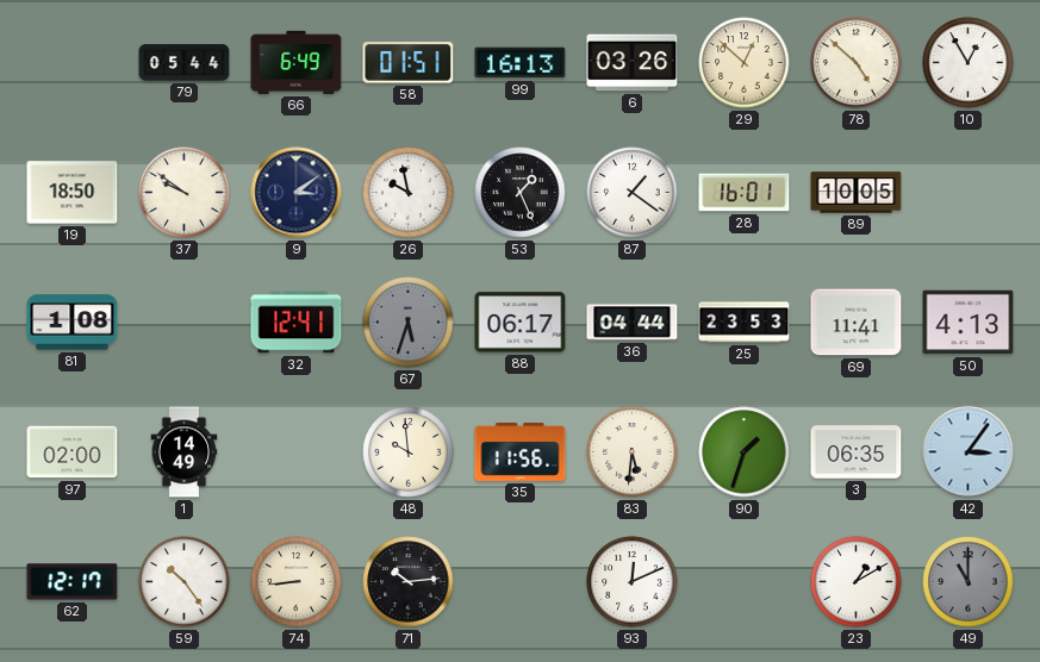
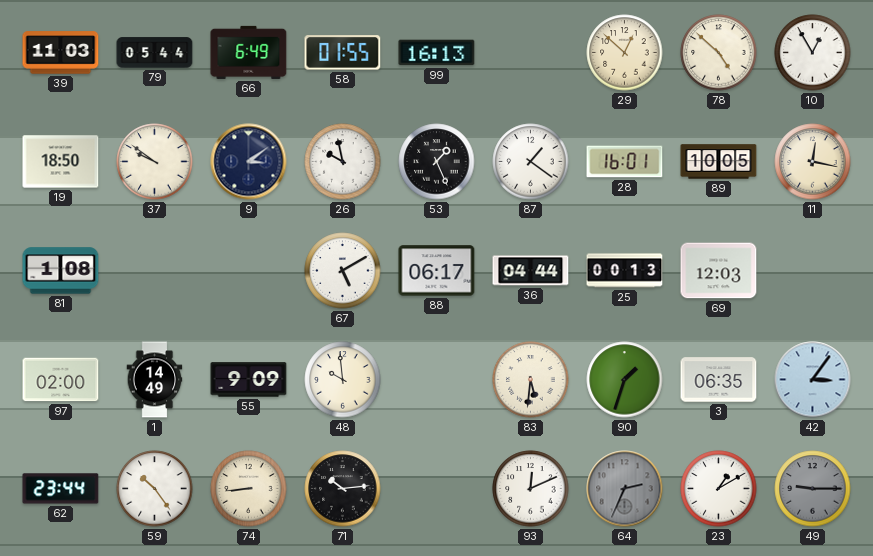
39: none -> 11:03 (61, 53)
58: 01:51 -> 01:55 (343, 53)
6: 03:26 -> none (633, 63)
11: none -> 12:17 (813, 162)
32: 12:41 -> none (297, 323)
67: 5:33 -> 5:10 (343, 271)
67 dial: grey -> white (343, 271)
25: 23:53 -> 00:13 (625, 271)
69: 11:41 -> 12:03 (719, 271)
50: 4:13 -> none (969, 323)
55: none -> 9:09 (249, 380)
35: 11:56 -> none (521, 451)
62: 12:17 -> 23:44 (61, 489)
64: none -> 2:34 (625, 489)
49: 11:00 -> 9:15 (813, 489)
